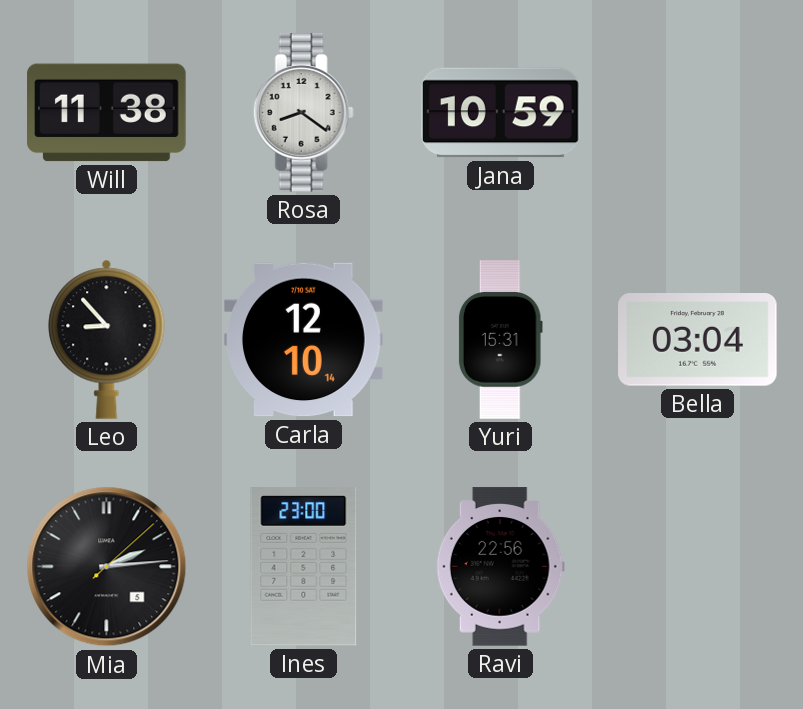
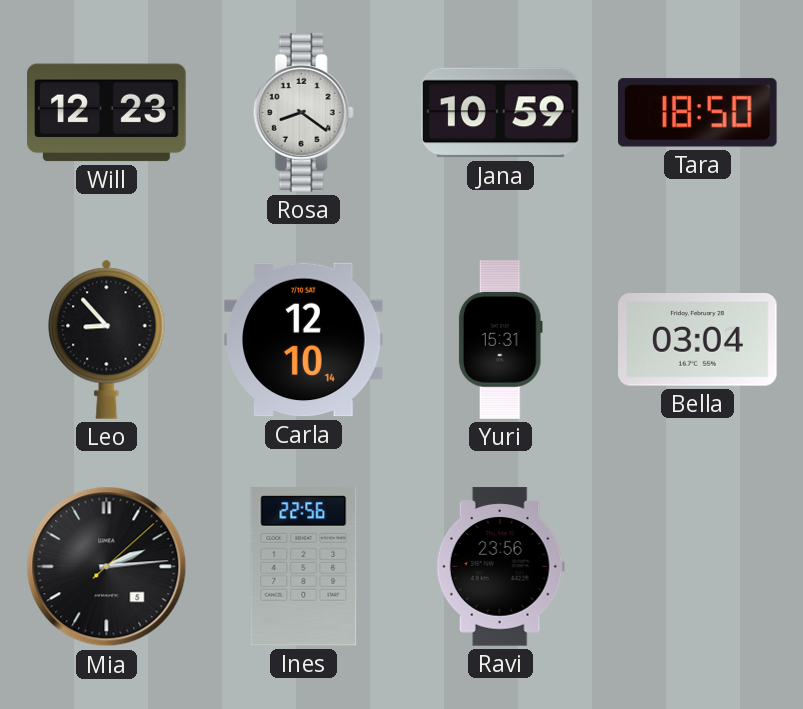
Will: 11:38 -> 12:23 (107, 113)
Tara: none -> 18:50 (698, 113)
Ines: 23:00 -> 22:56 (304, 567)
Ravi: 22:56 -> 23:56 (500, 567)
